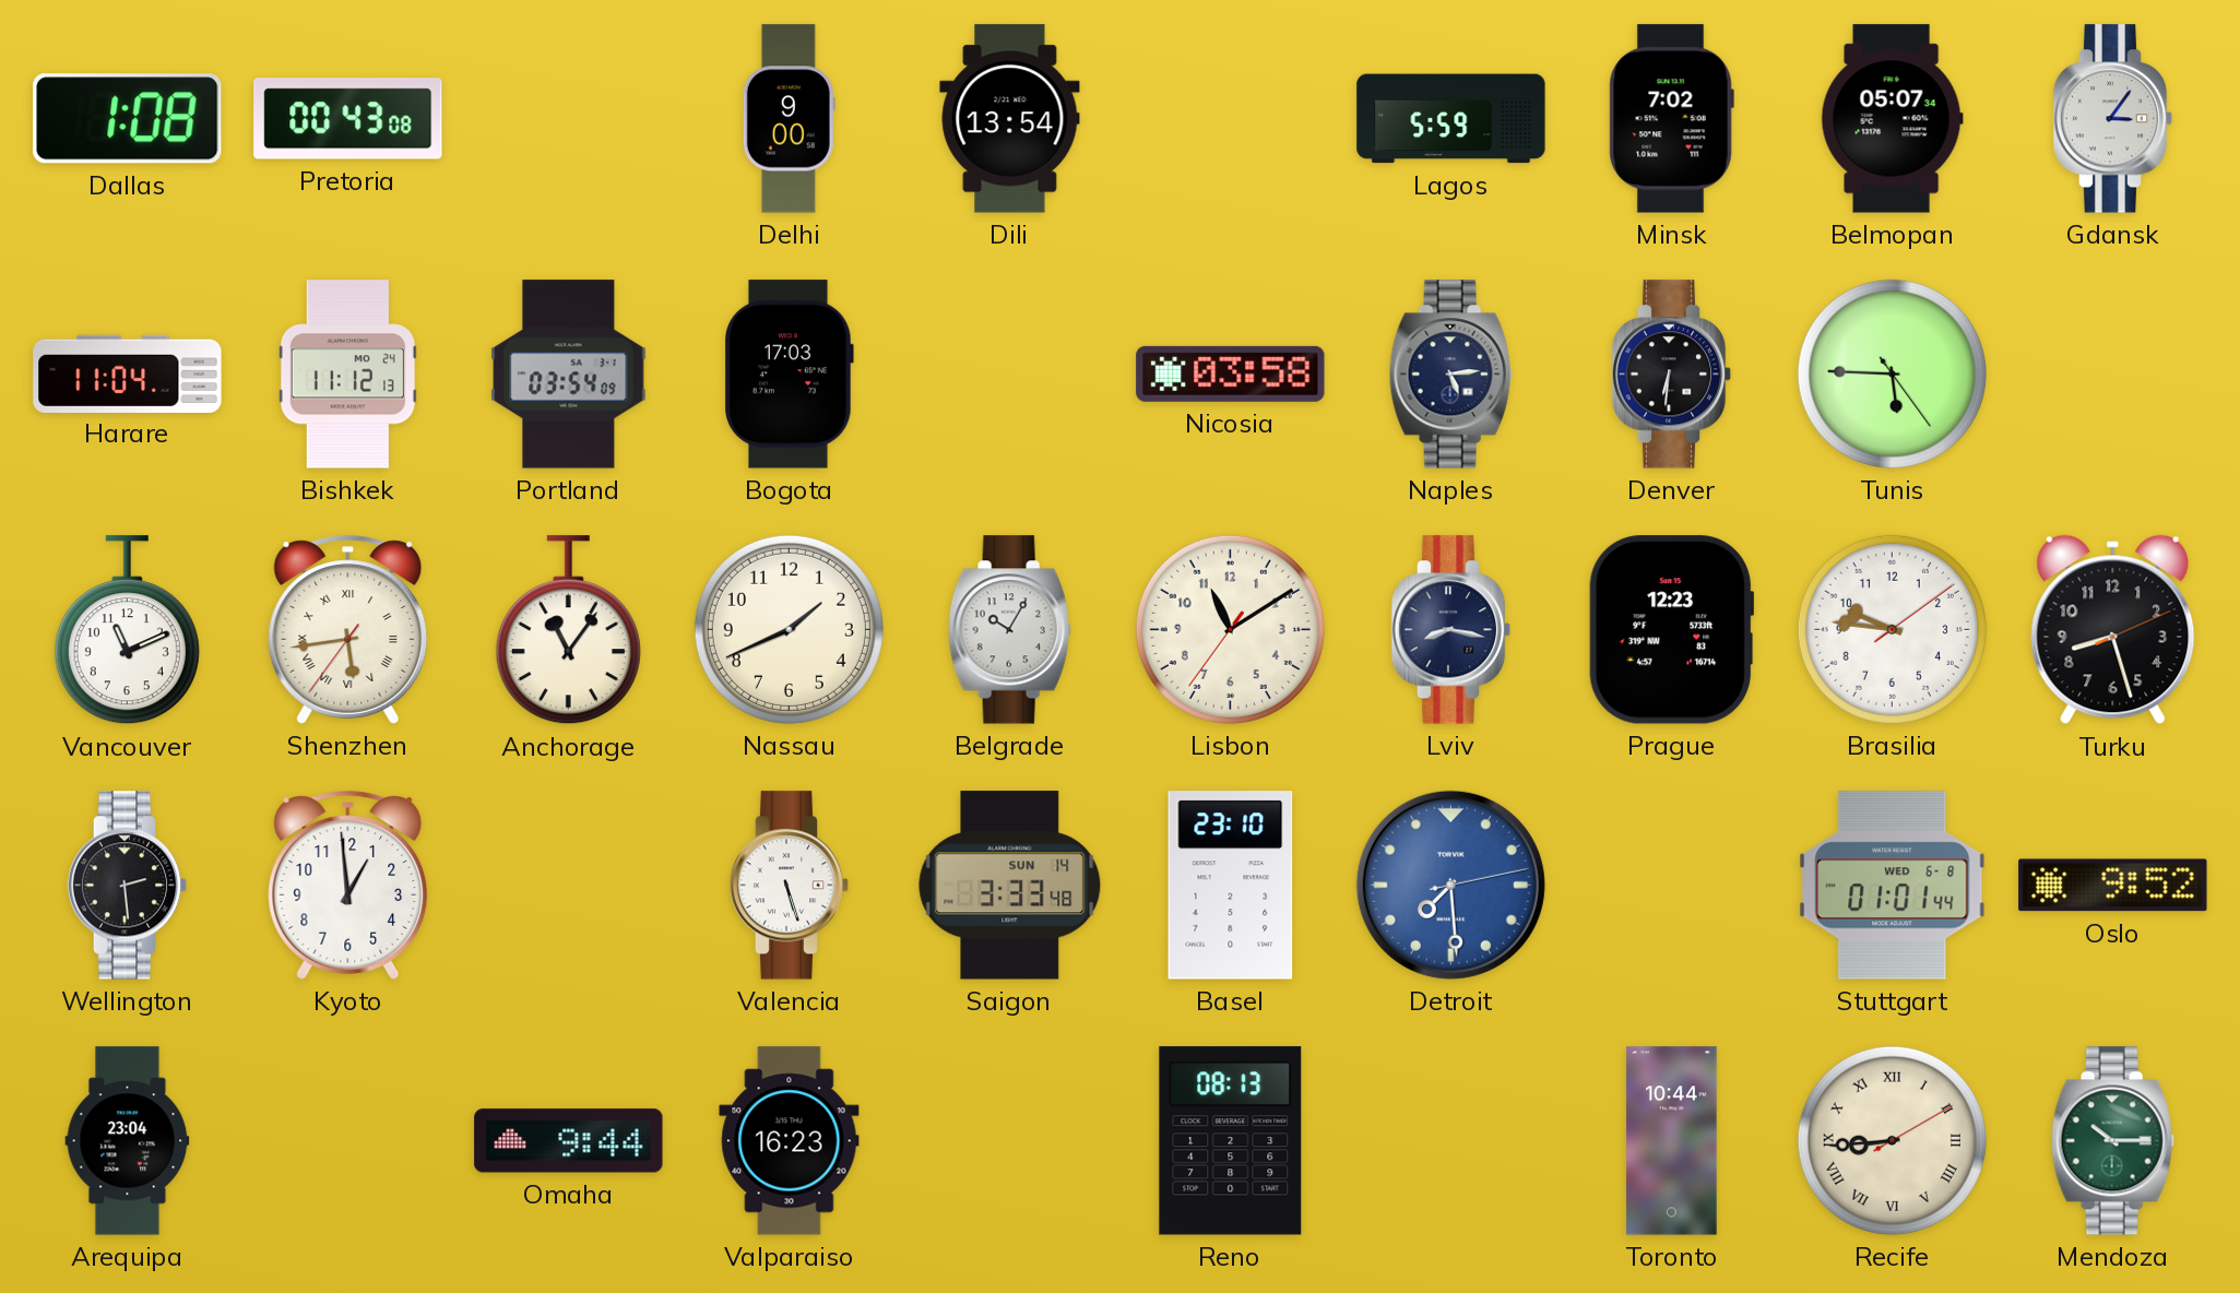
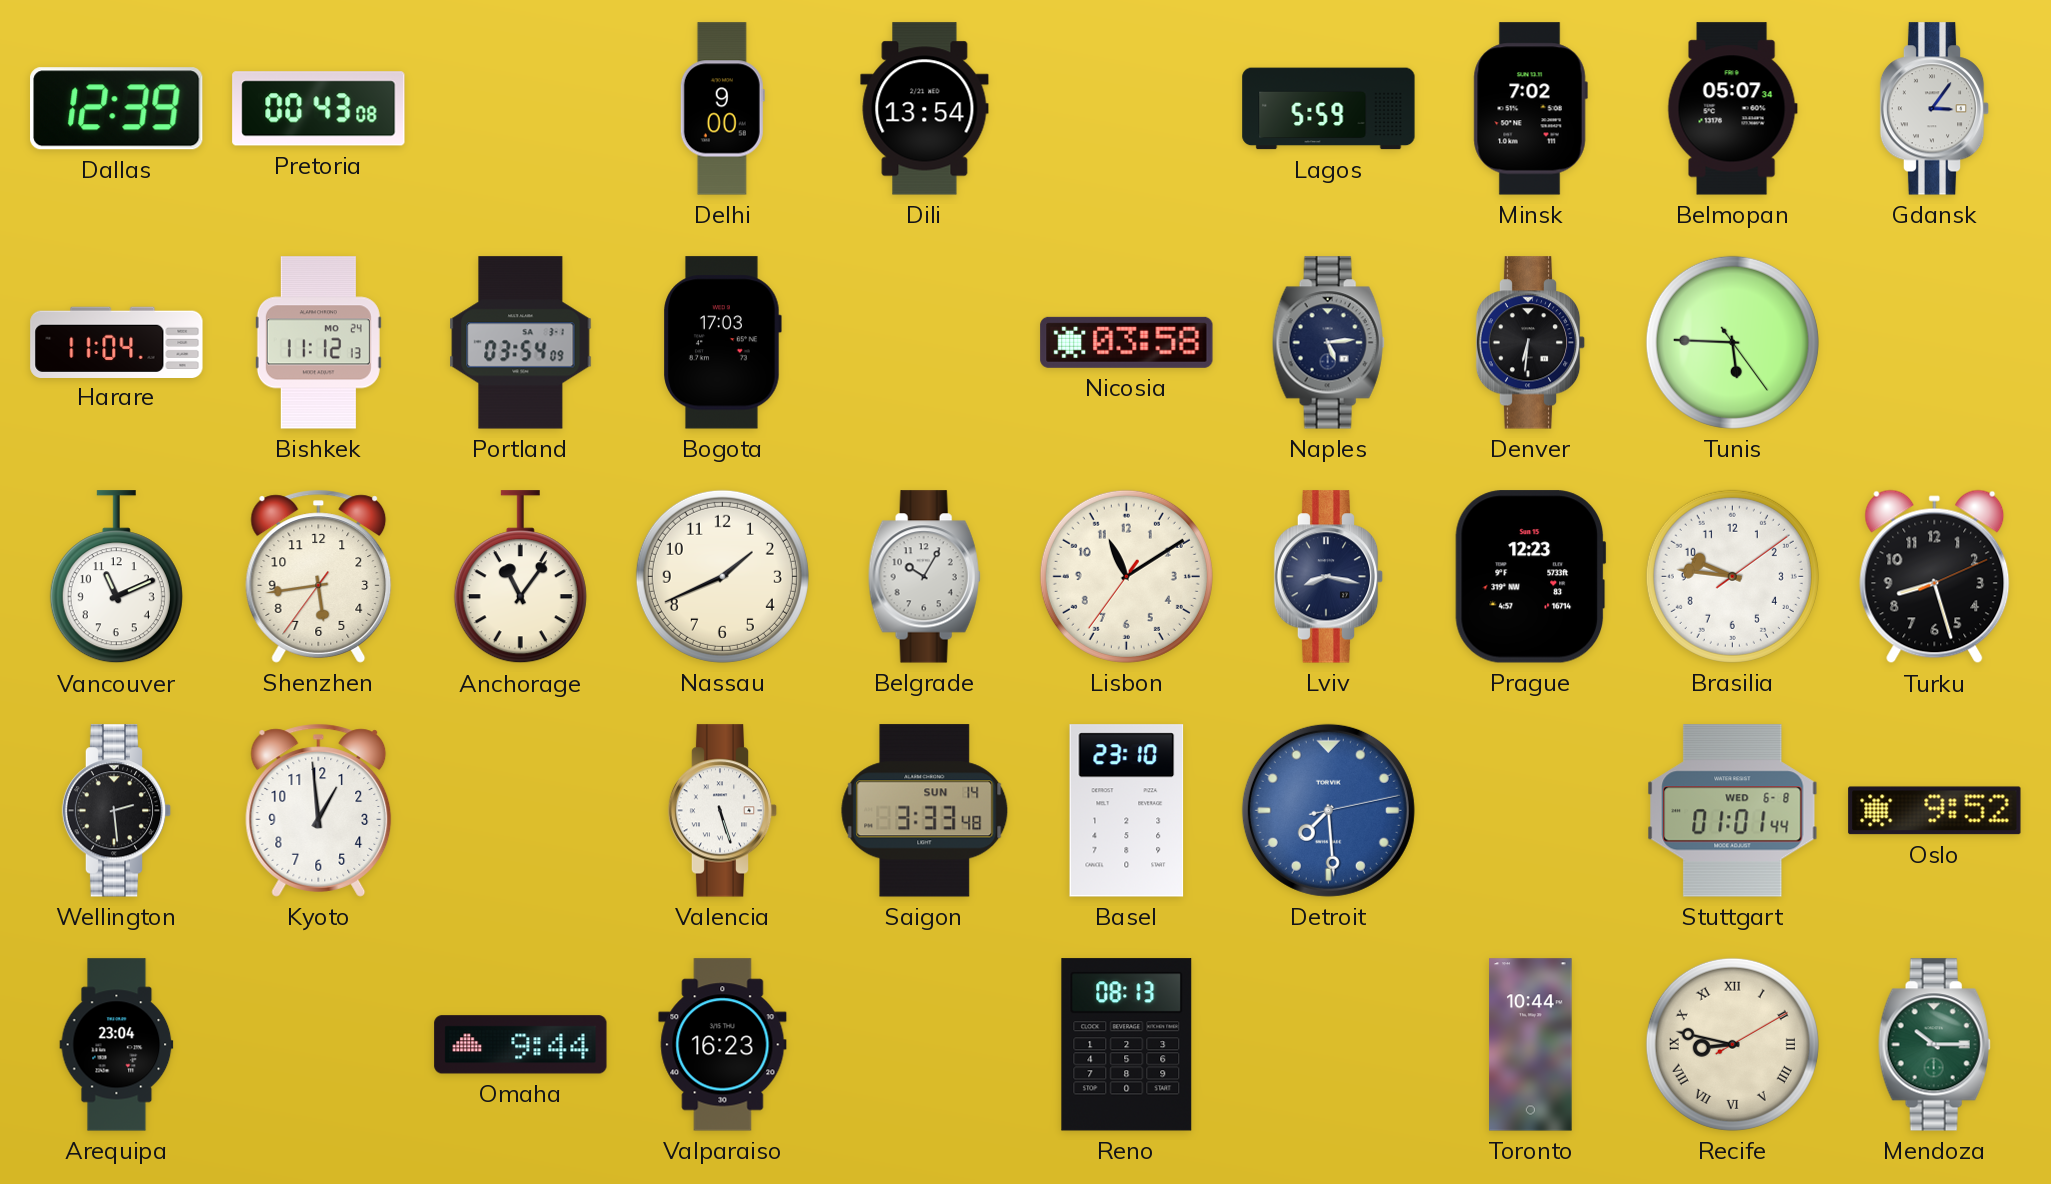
Dallas: 1:08 -> 12:39 (117, 109)
Shenzhen numerals: Roman -> Arabic (319, 576)
Recife: 8:44 -> 8:47 (1732, 1044)
